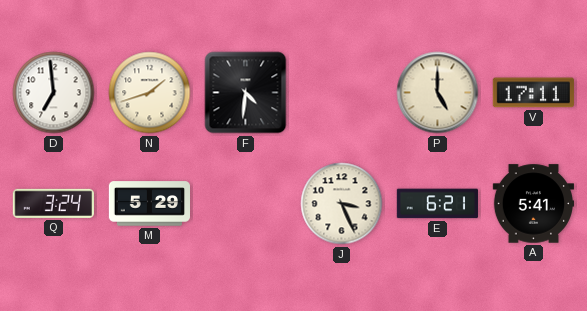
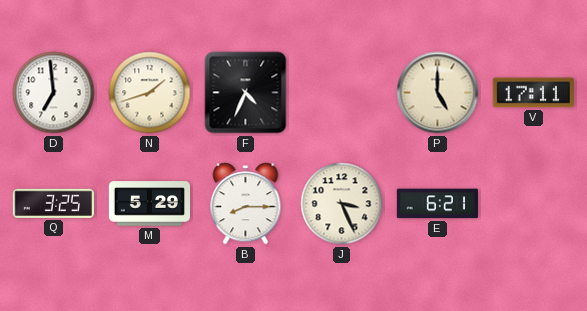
F: 4:31 -> 4:34 (246, 93)
Q: 3:24 -> 3:25 (53, 203)
B: none -> 8:15 (246, 204)
A: 5:41 -> none (533, 204)
